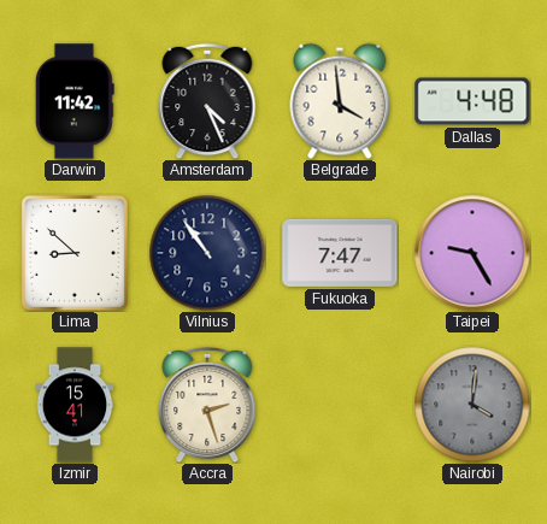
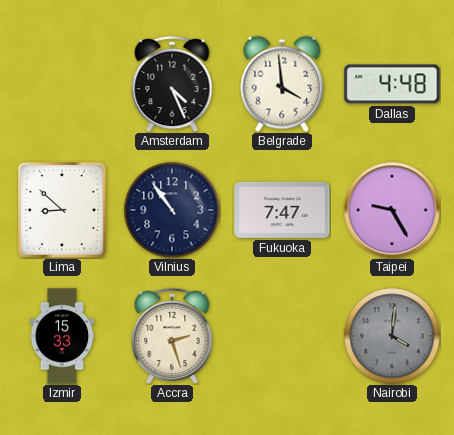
Darwin: 11:42 -> none (76, 101)
Izmir: 15:41 -> 15:33 (62, 336)
